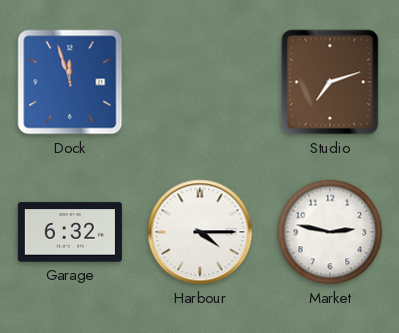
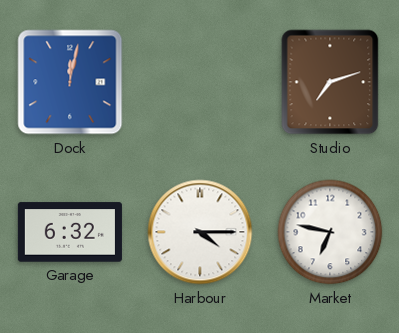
Dock: 11:57 -> 12:02 (70, 82)
Market: 2:47 -> 6:47 (330, 232)
